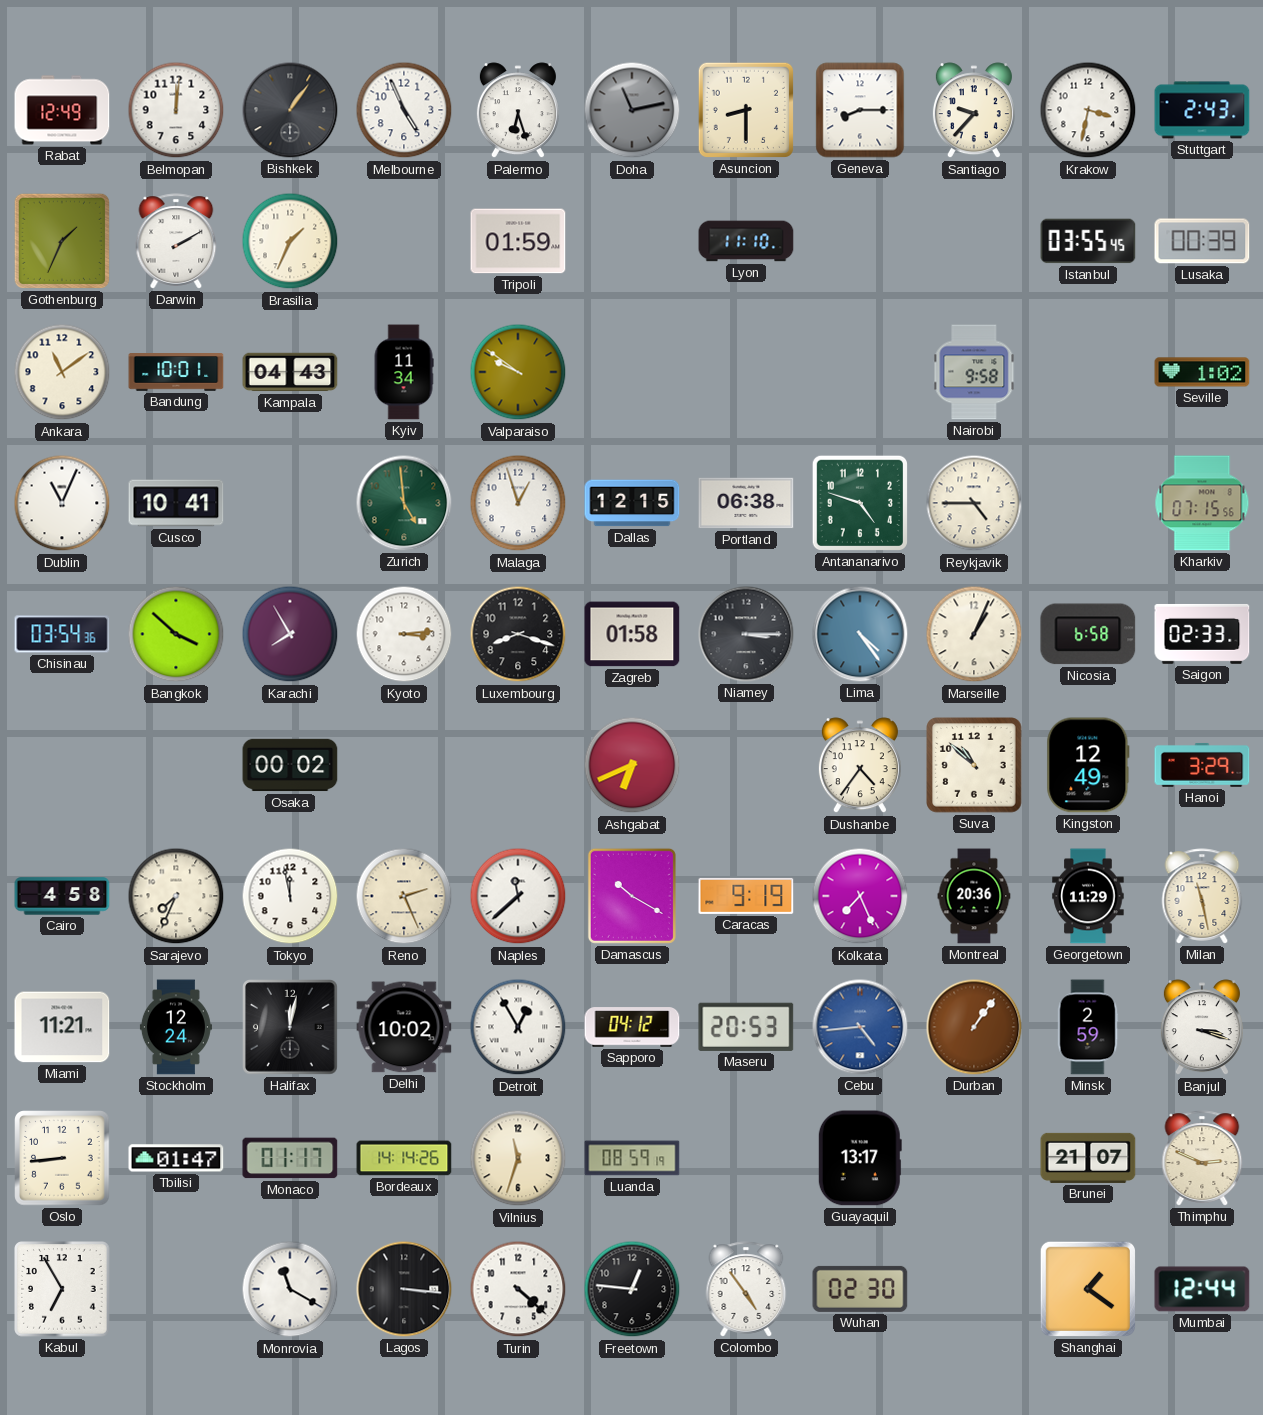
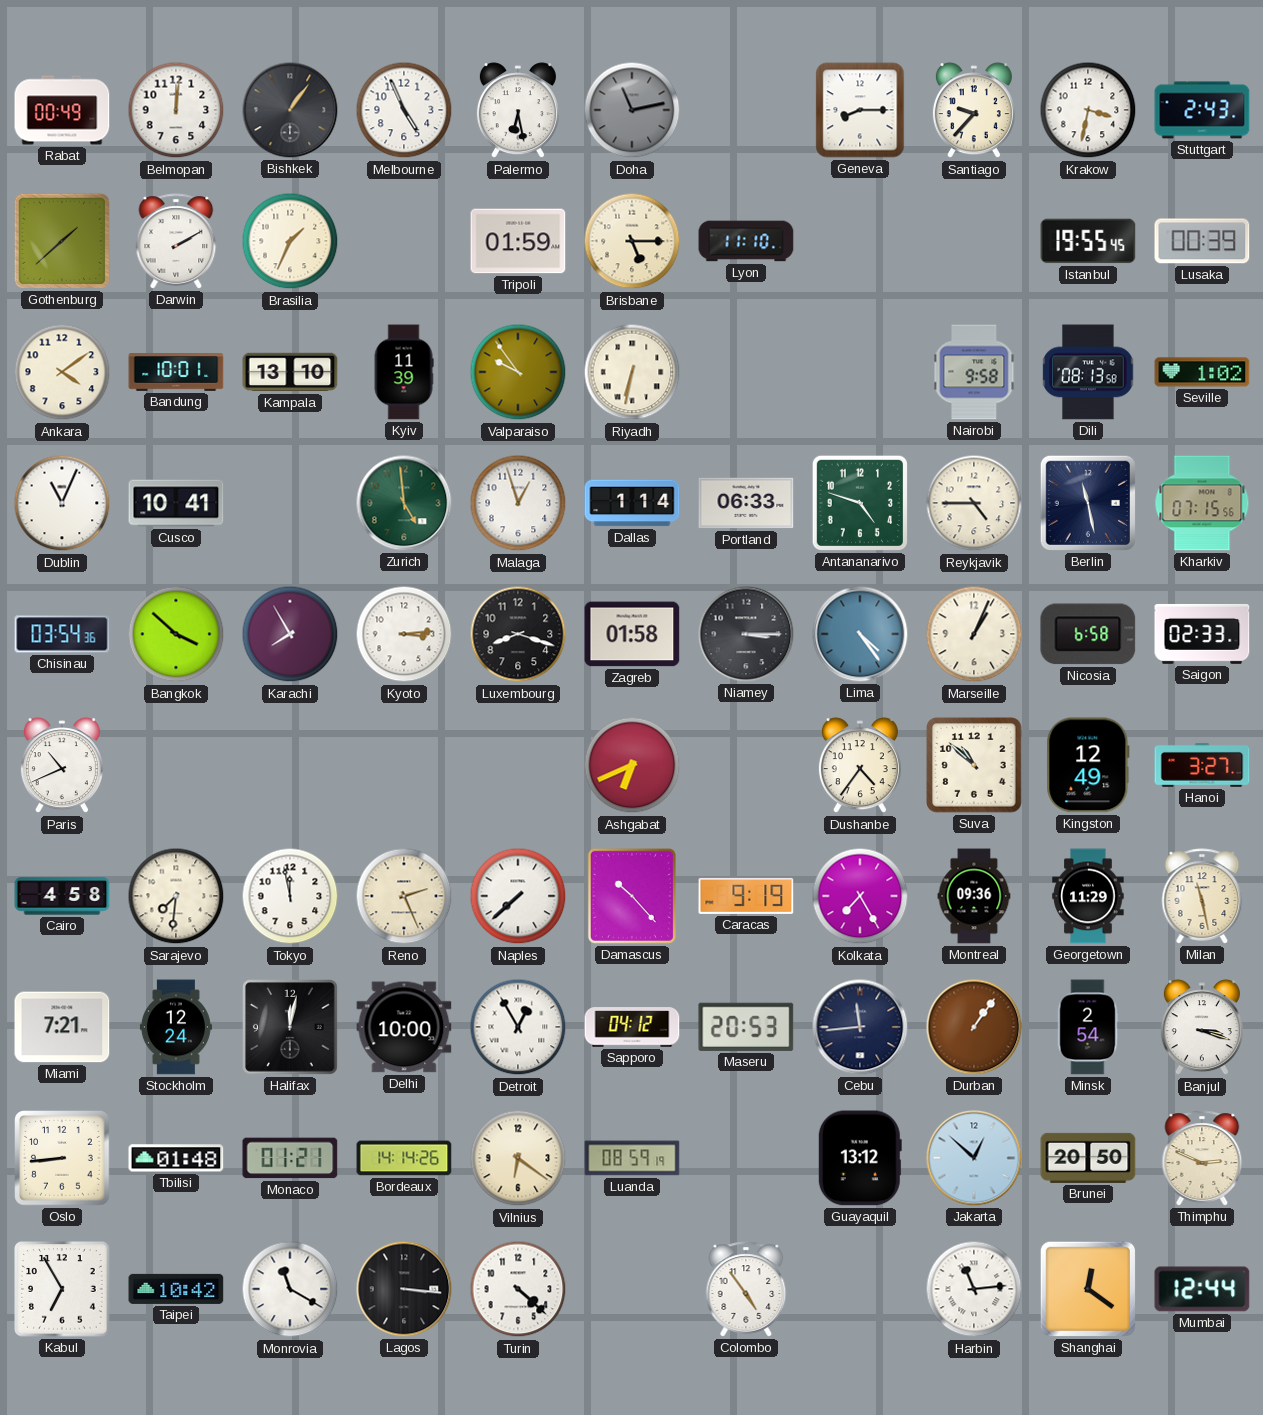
Rabat: 12:49 -> 00:49 (62, 110)
Palermo: 6:27 -> 6:28 (518, 111)
Asuncion: 8:30 -> none (746, 110)
Gothenburg: 1:34 -> 1:38 (62, 241)
Brisbane: none -> 5:15 (632, 241)
Istanbul: 03:55 -> 19:55 (1088, 241)
Ankara: 11:09 -> 4:09 (62, 372)
Kampala: 04:43 -> 13:10 (290, 372)
Kyiv: 11:34 -> 11:39 (404, 372)
Valparaiso: 9:51 -> 9:54 (518, 372)
Riyadh: none -> 6:32 (632, 372)
Dili: none -> 08:13 (1088, 372)
Dallas: 12:15 -> 1:14 (632, 503)
Portland: 06:38 -> 06:33 (746, 503)
Berlin: none -> 11:28 (1088, 503)
Paris: none -> 10:41 (62, 766)
Osaka: 00:02 -> none (290, 765)
Hanoi: 3:29 -> 3:27 (1202, 765)
Sarajevo: 7:34 -> 7:31 (176, 896)
Naples: 11:38 -> 7:38 (518, 896)
Damascus: 10:20 -> 10:23 (632, 896)
Kolkata: 7:26 -> 7:25 (860, 896)
Montreal: 20:36 -> 09:36 (974, 896)
Miami: 11:21 -> 7:21 (62, 1027)
Delhi: 10:02 -> 10:00 (404, 1027)
Cebu: 4:44 -> 11:44 (860, 1027)
Cebu dial: blue -> navy (860, 1027)
Minsk: 2:59 -> 2:54 (1088, 1027)
Tbilisi: 01:47 -> 01:48 (176, 1158)
Monaco: 01:17 -> 01:21 (290, 1158)
Vilnius: 11:33 -> 6:21 (518, 1158)
Guayaquil: 13:17 -> 13:12 (860, 1158)
Jakarta: none -> 12:52 (974, 1158)
Brunei: 21:07 -> 20:50 (1088, 1158)
Taipei: none -> 10:42 (176, 1289)
Freetown: 12:46 -> none (632, 1289)
Wuhan: 02:30 -> none (860, 1289)
Harbin: none -> 11:14 (974, 1289)
Shanghai: 1:21 -> 12:21 (1088, 1289)
